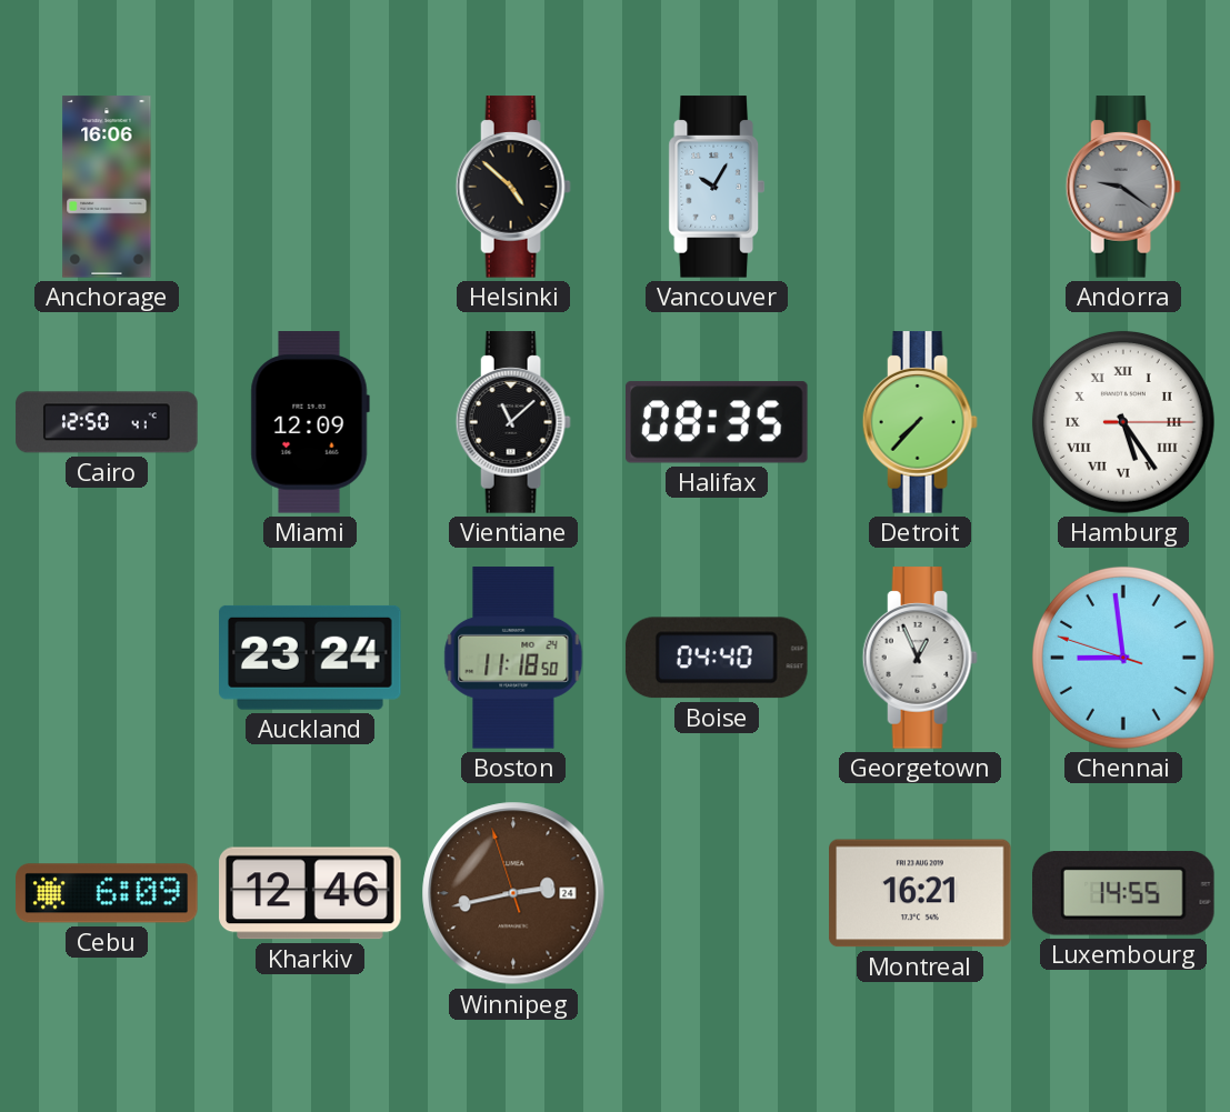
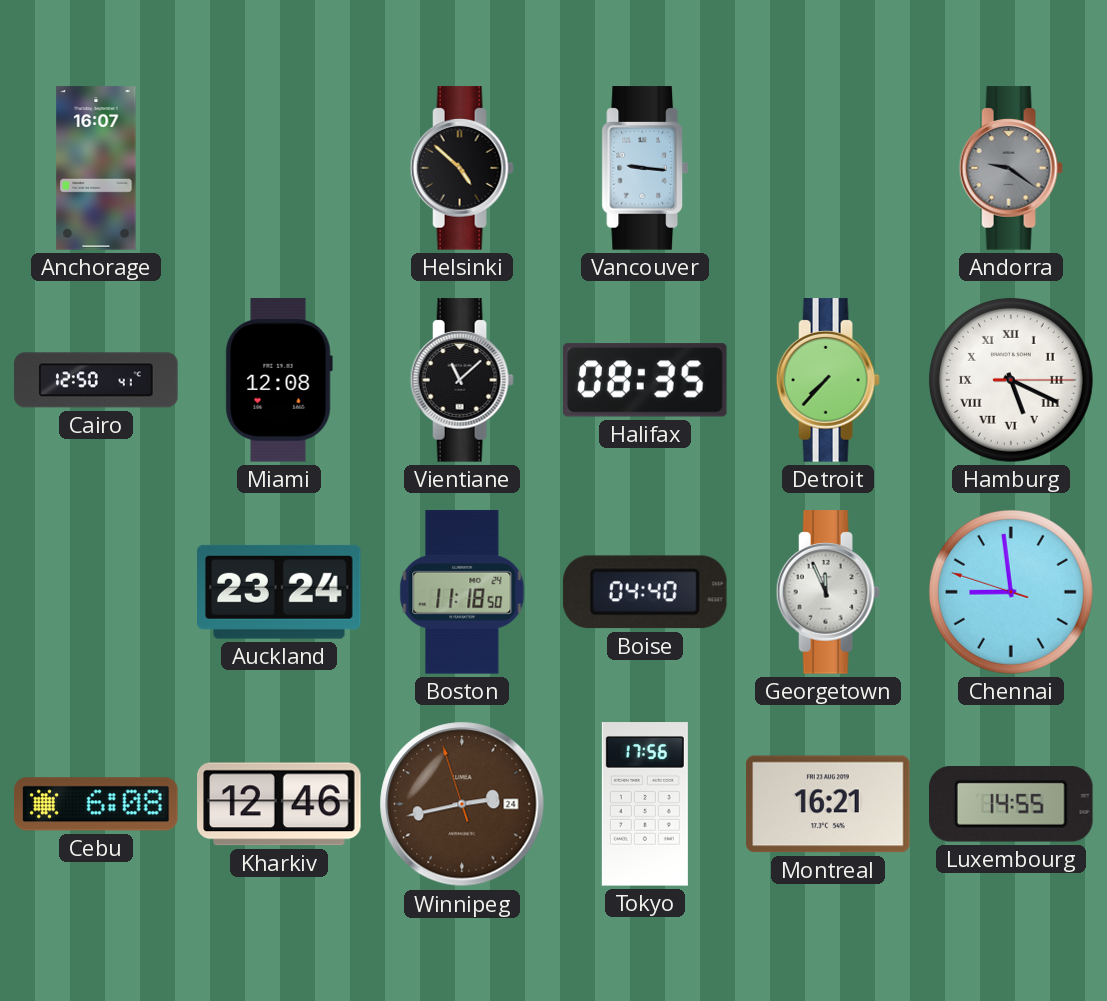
Anchorage: 16:06 -> 16:07 (96, 168)
Vancouver: 10:05 -> 9:16 (644, 168)
Miami: 12:09 -> 12:08 (279, 380)
Hamburg: 5:24 -> 5:19 (1011, 380)
Georgetown: 12:56 -> 11:56 (828, 592)
Cebu: 6:09 -> 6:08 (96, 804)
Tokyo: none -> 17:56 (645, 804)
